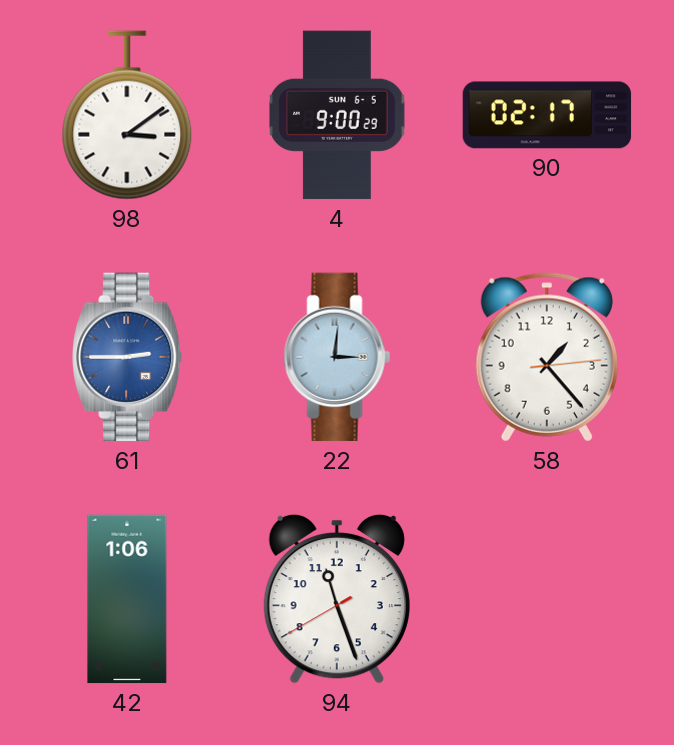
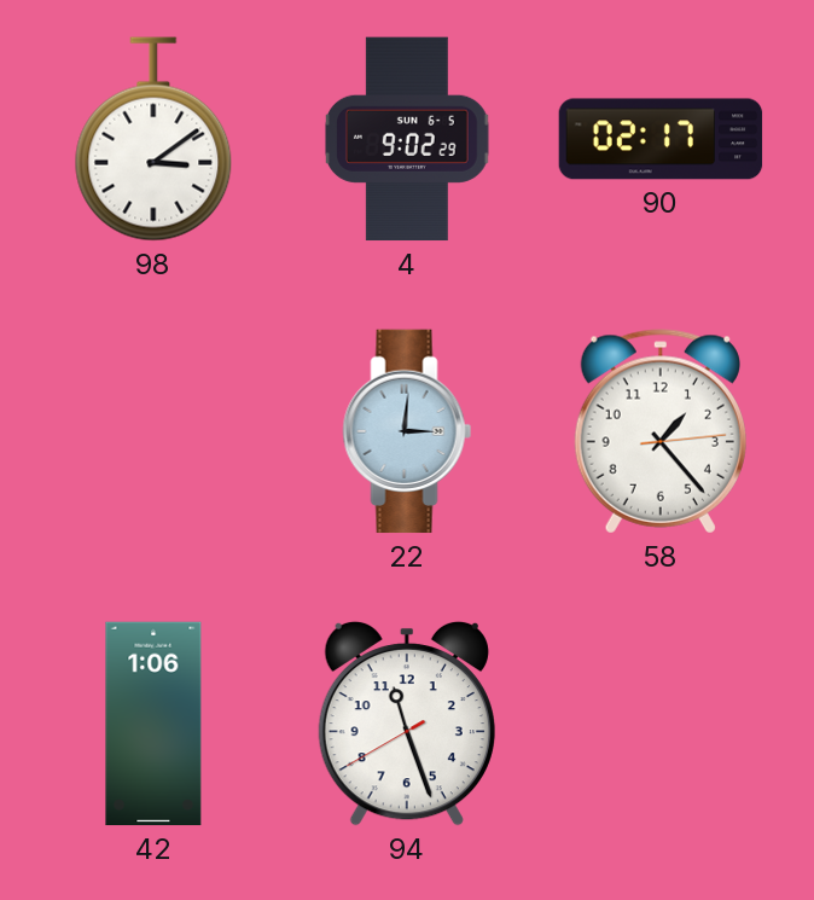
4: 9:00 -> 9:02 (407, 139)
61: 2:45 -> none (128, 357)
